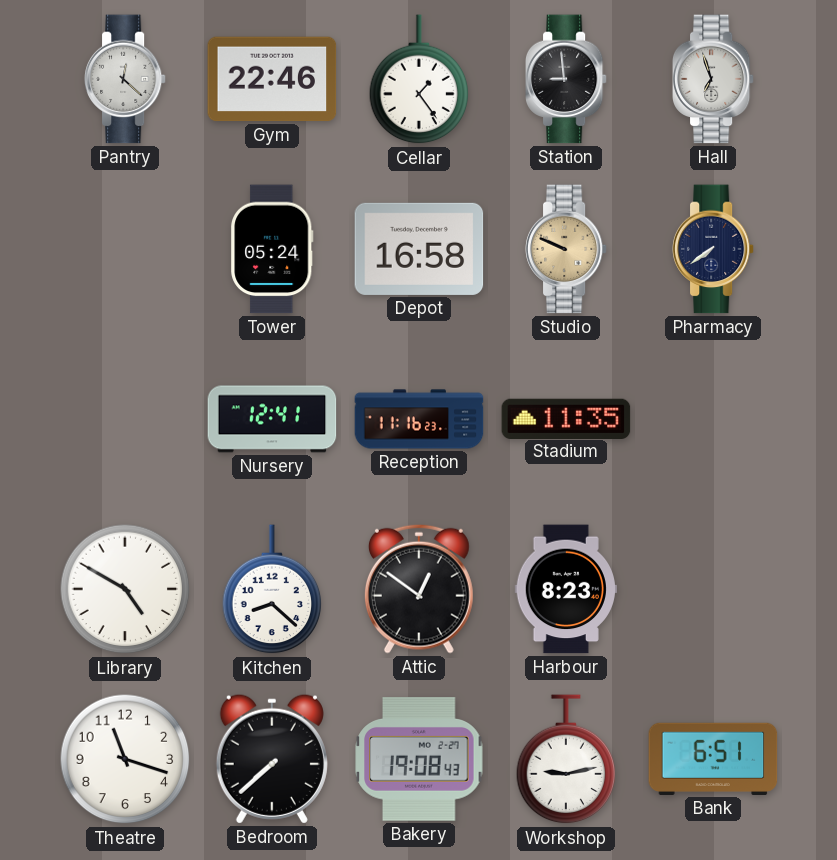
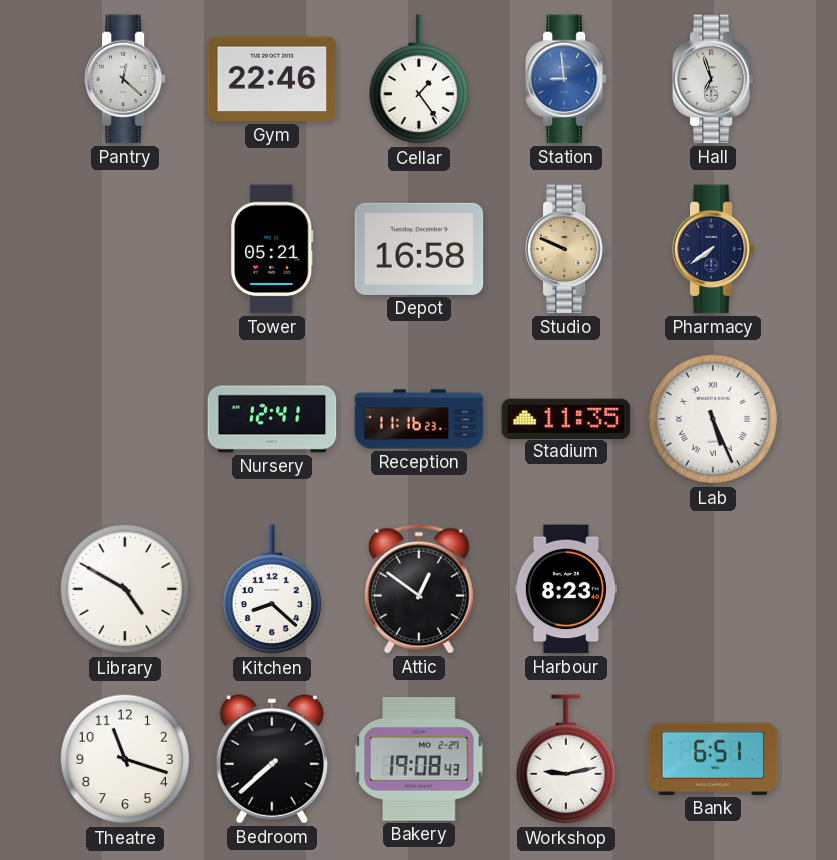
Station dial: black -> blue (566, 79)
Tower: 05:24 -> 05:21 (272, 249)
Lab: none -> 5:26 (713, 419)
